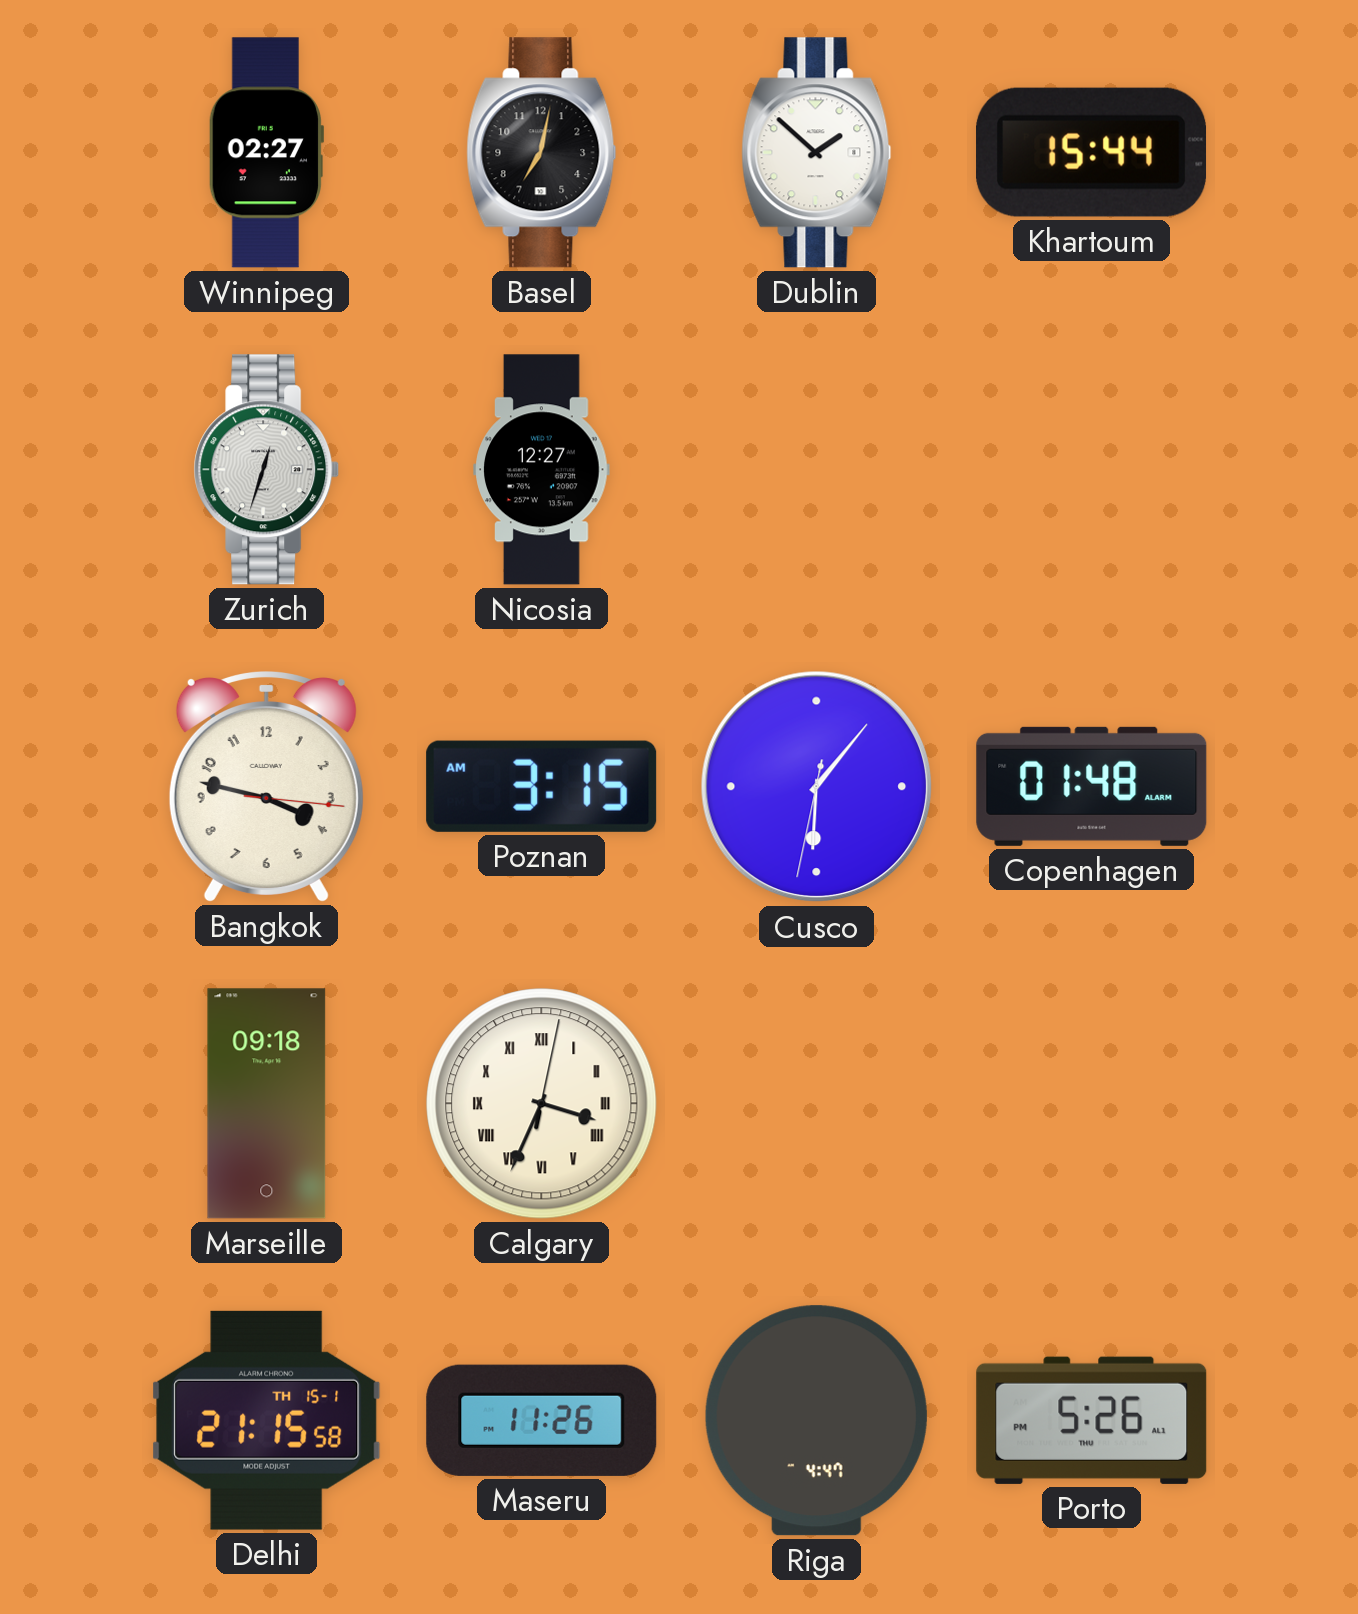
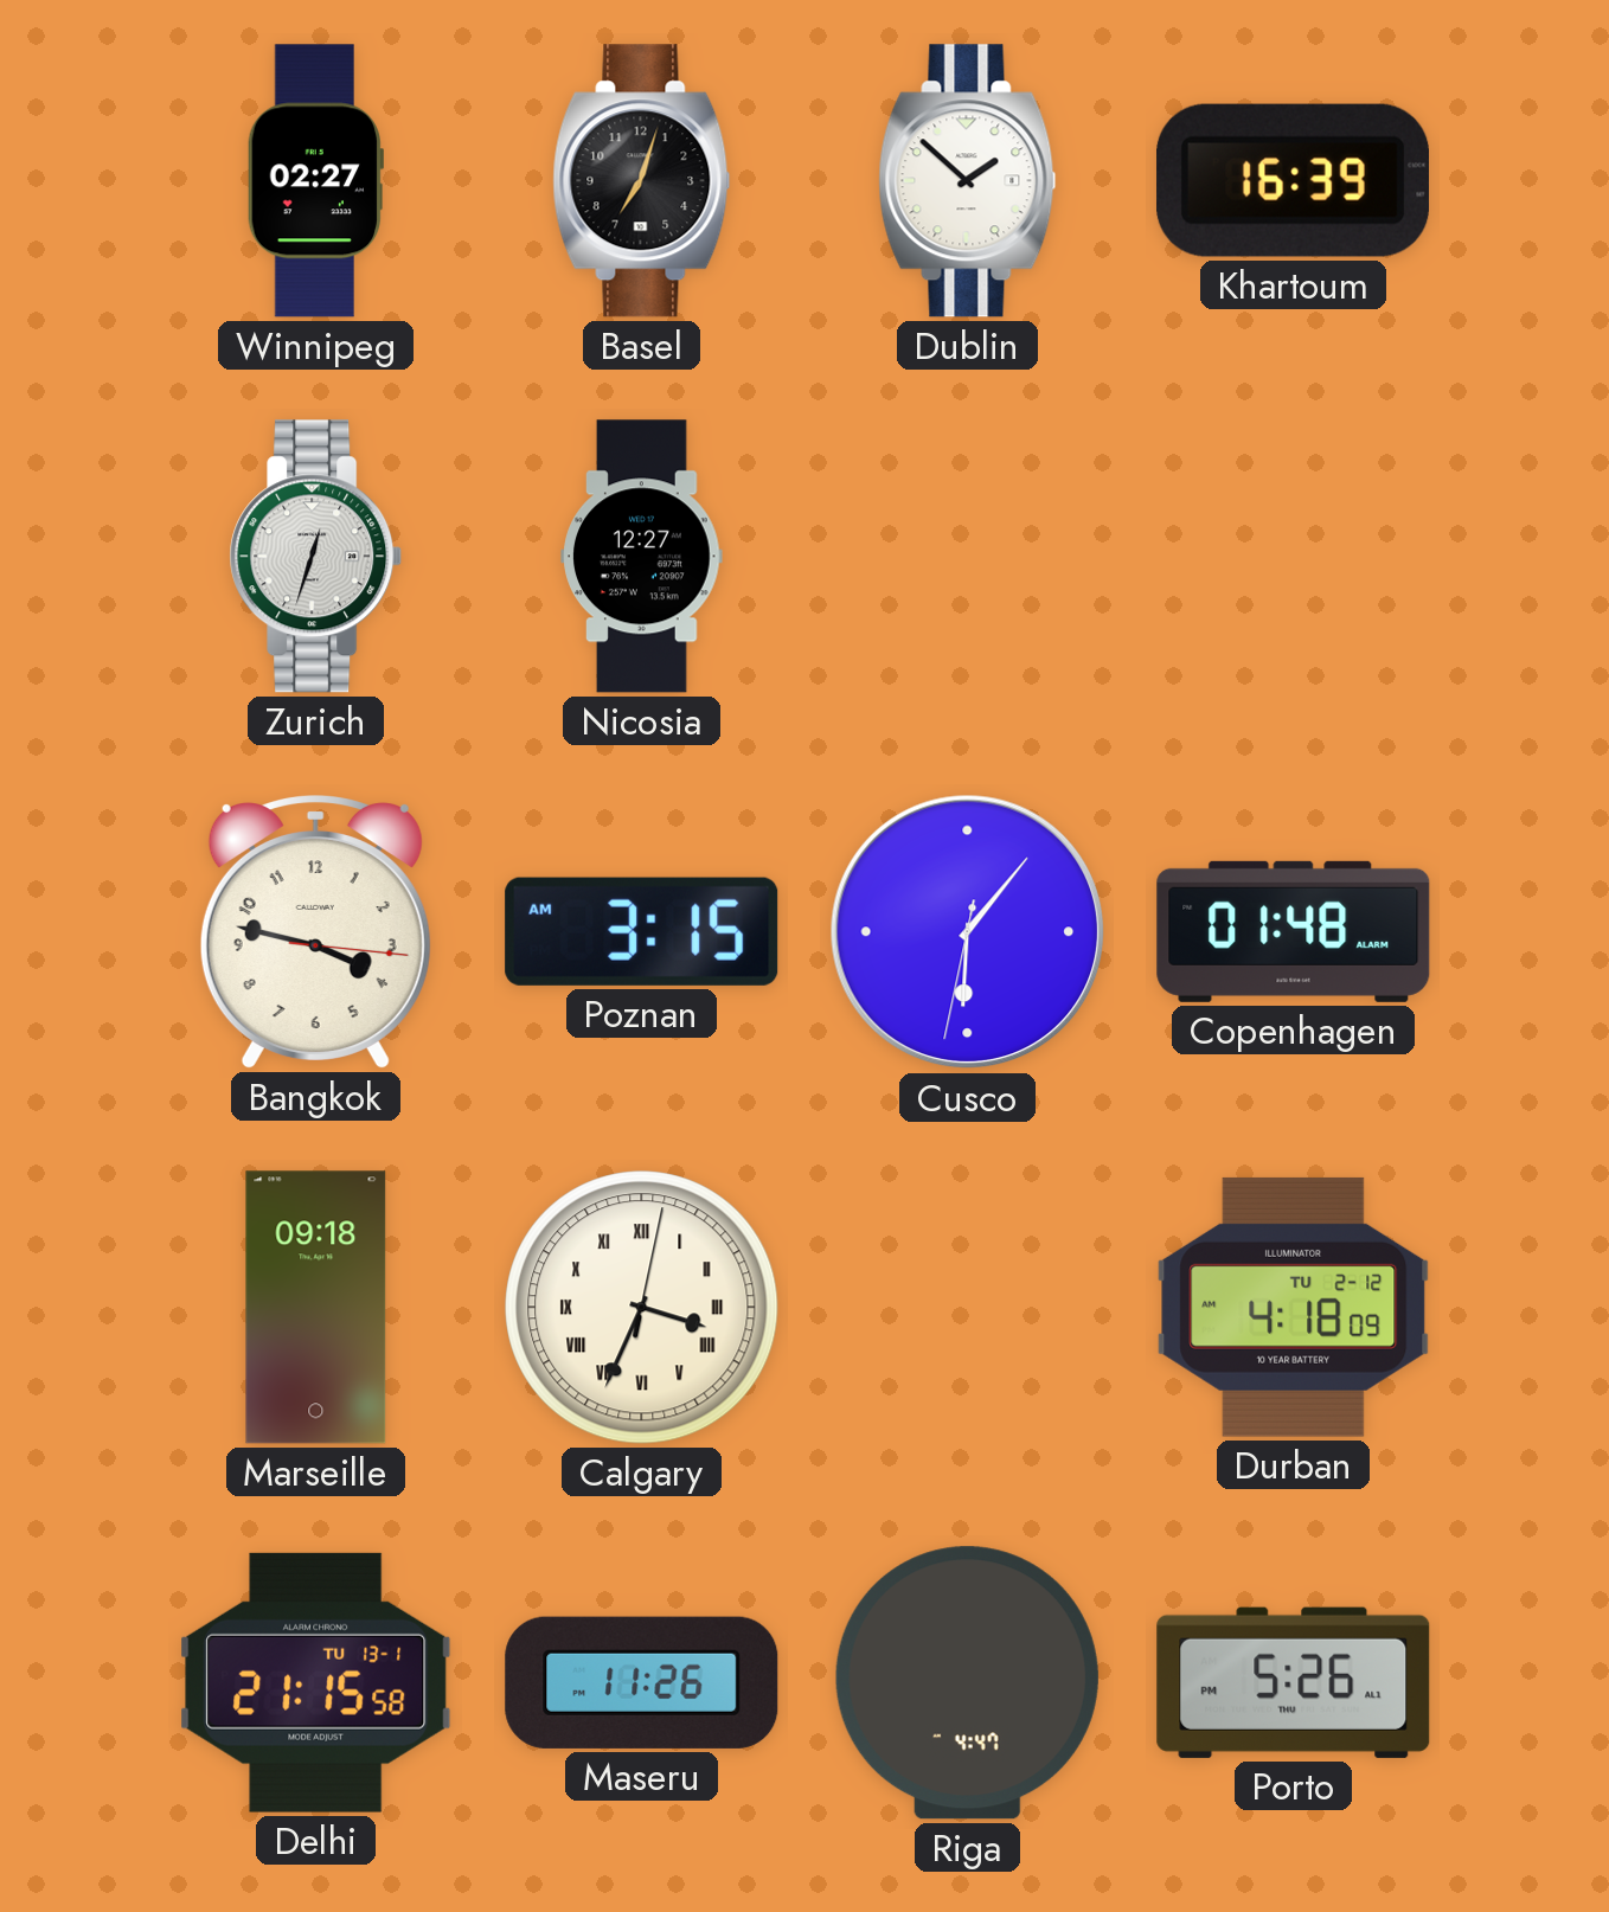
Basel: 7:02 -> 7:03 (642, 181)
Khartoum: 15:44 -> 16:39 (1294, 180)
Durban: none -> 4:18 (1294, 1307)
Delhi date: TH 15-1 -> TU 13-1 (316, 1682)
